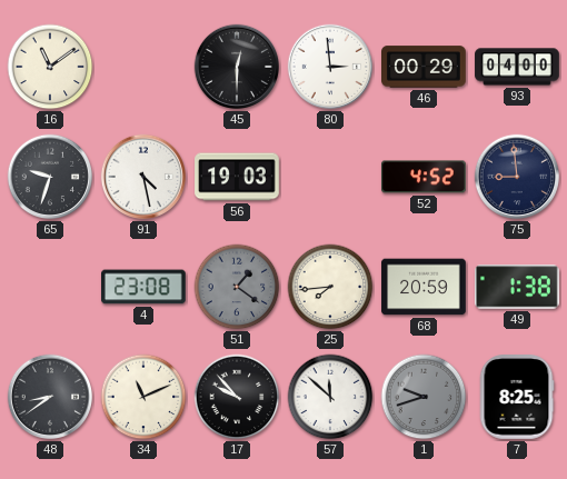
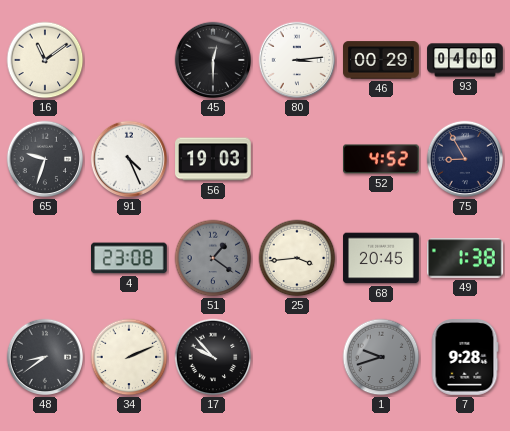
80: 2:59 -> 3:14 (297, 60)
91: 4:28 -> 4:26 (129, 159)
75: 8:59 -> 8:55 (465, 159)
25: 7:44 -> 3:44 (297, 258)
68: 20:59 -> 20:45 (381, 258)
34: 11:11 -> 2:11 (129, 357)
57: 11:52 -> none (330, 397)
7: 8:25 -> 9:28 (465, 357)
